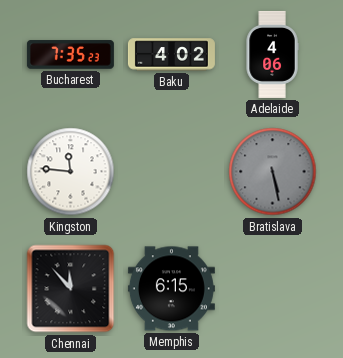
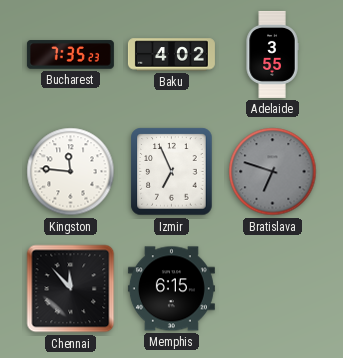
Adelaide: 4:06 -> 3:55 (272, 54)
Izmir: none -> 6:56 (172, 172)
Bratislava: 5:28 -> 6:48 (273, 172)
